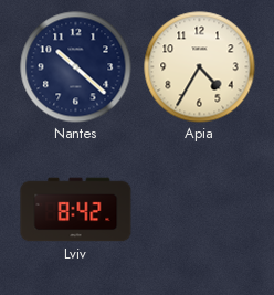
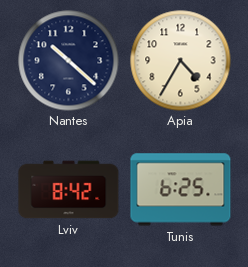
Tunis: none -> 6:25 (181, 190)
